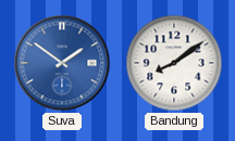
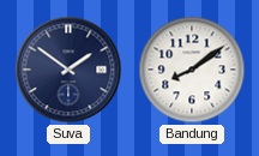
Suva dial: blue -> navy (68, 70)
